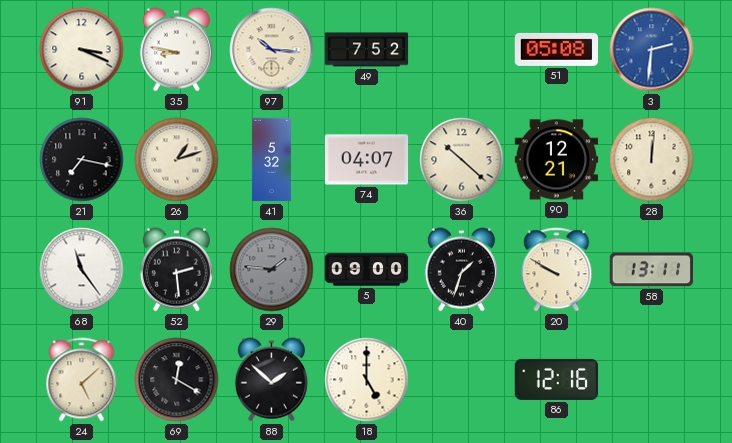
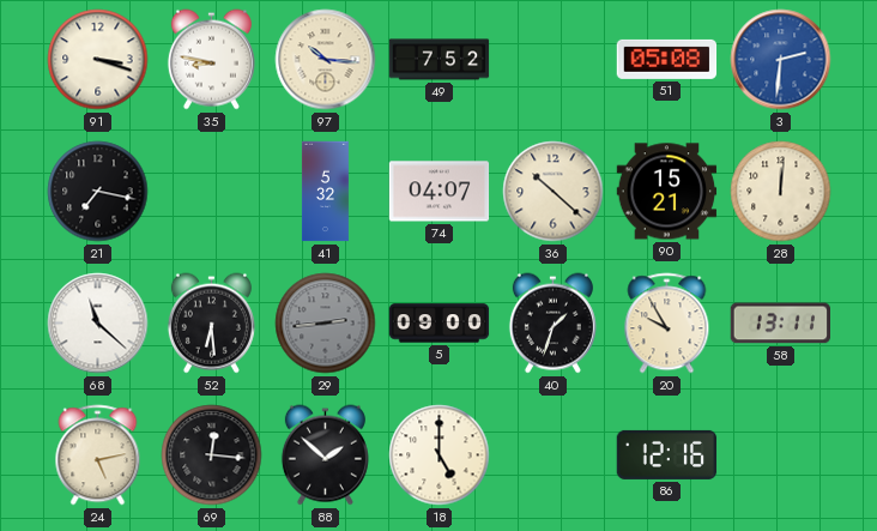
91: 3:19 -> 3:18 (98, 60)
26: 1:12 -> none (177, 160)
90: 12:21 -> 15:21 (667, 192)
68: 11:24 -> 11:22 (98, 324)
52: 2:29 -> 6:29 (211, 324)
29: 1:46 -> 2:44 (326, 324)
20: 9:50 -> 9:55 (667, 324)
24: 5:08 -> 5:13 (98, 455)
69: 12:20 -> 12:16 (212, 455)
